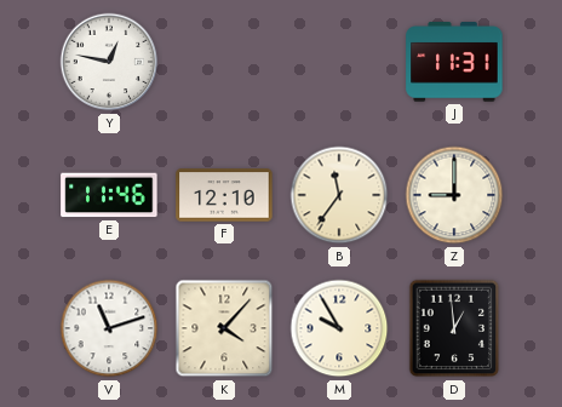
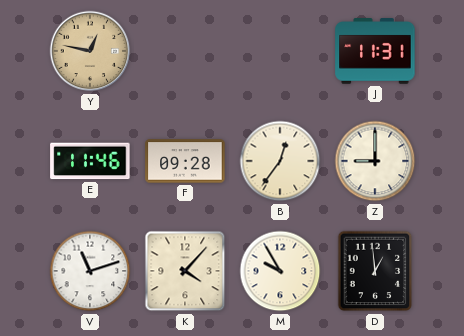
Y dial: white -> champagne (90, 51)
F: 12:10 -> 09:28 (185, 161)
B: 11:36 -> 12:36 (280, 161)
